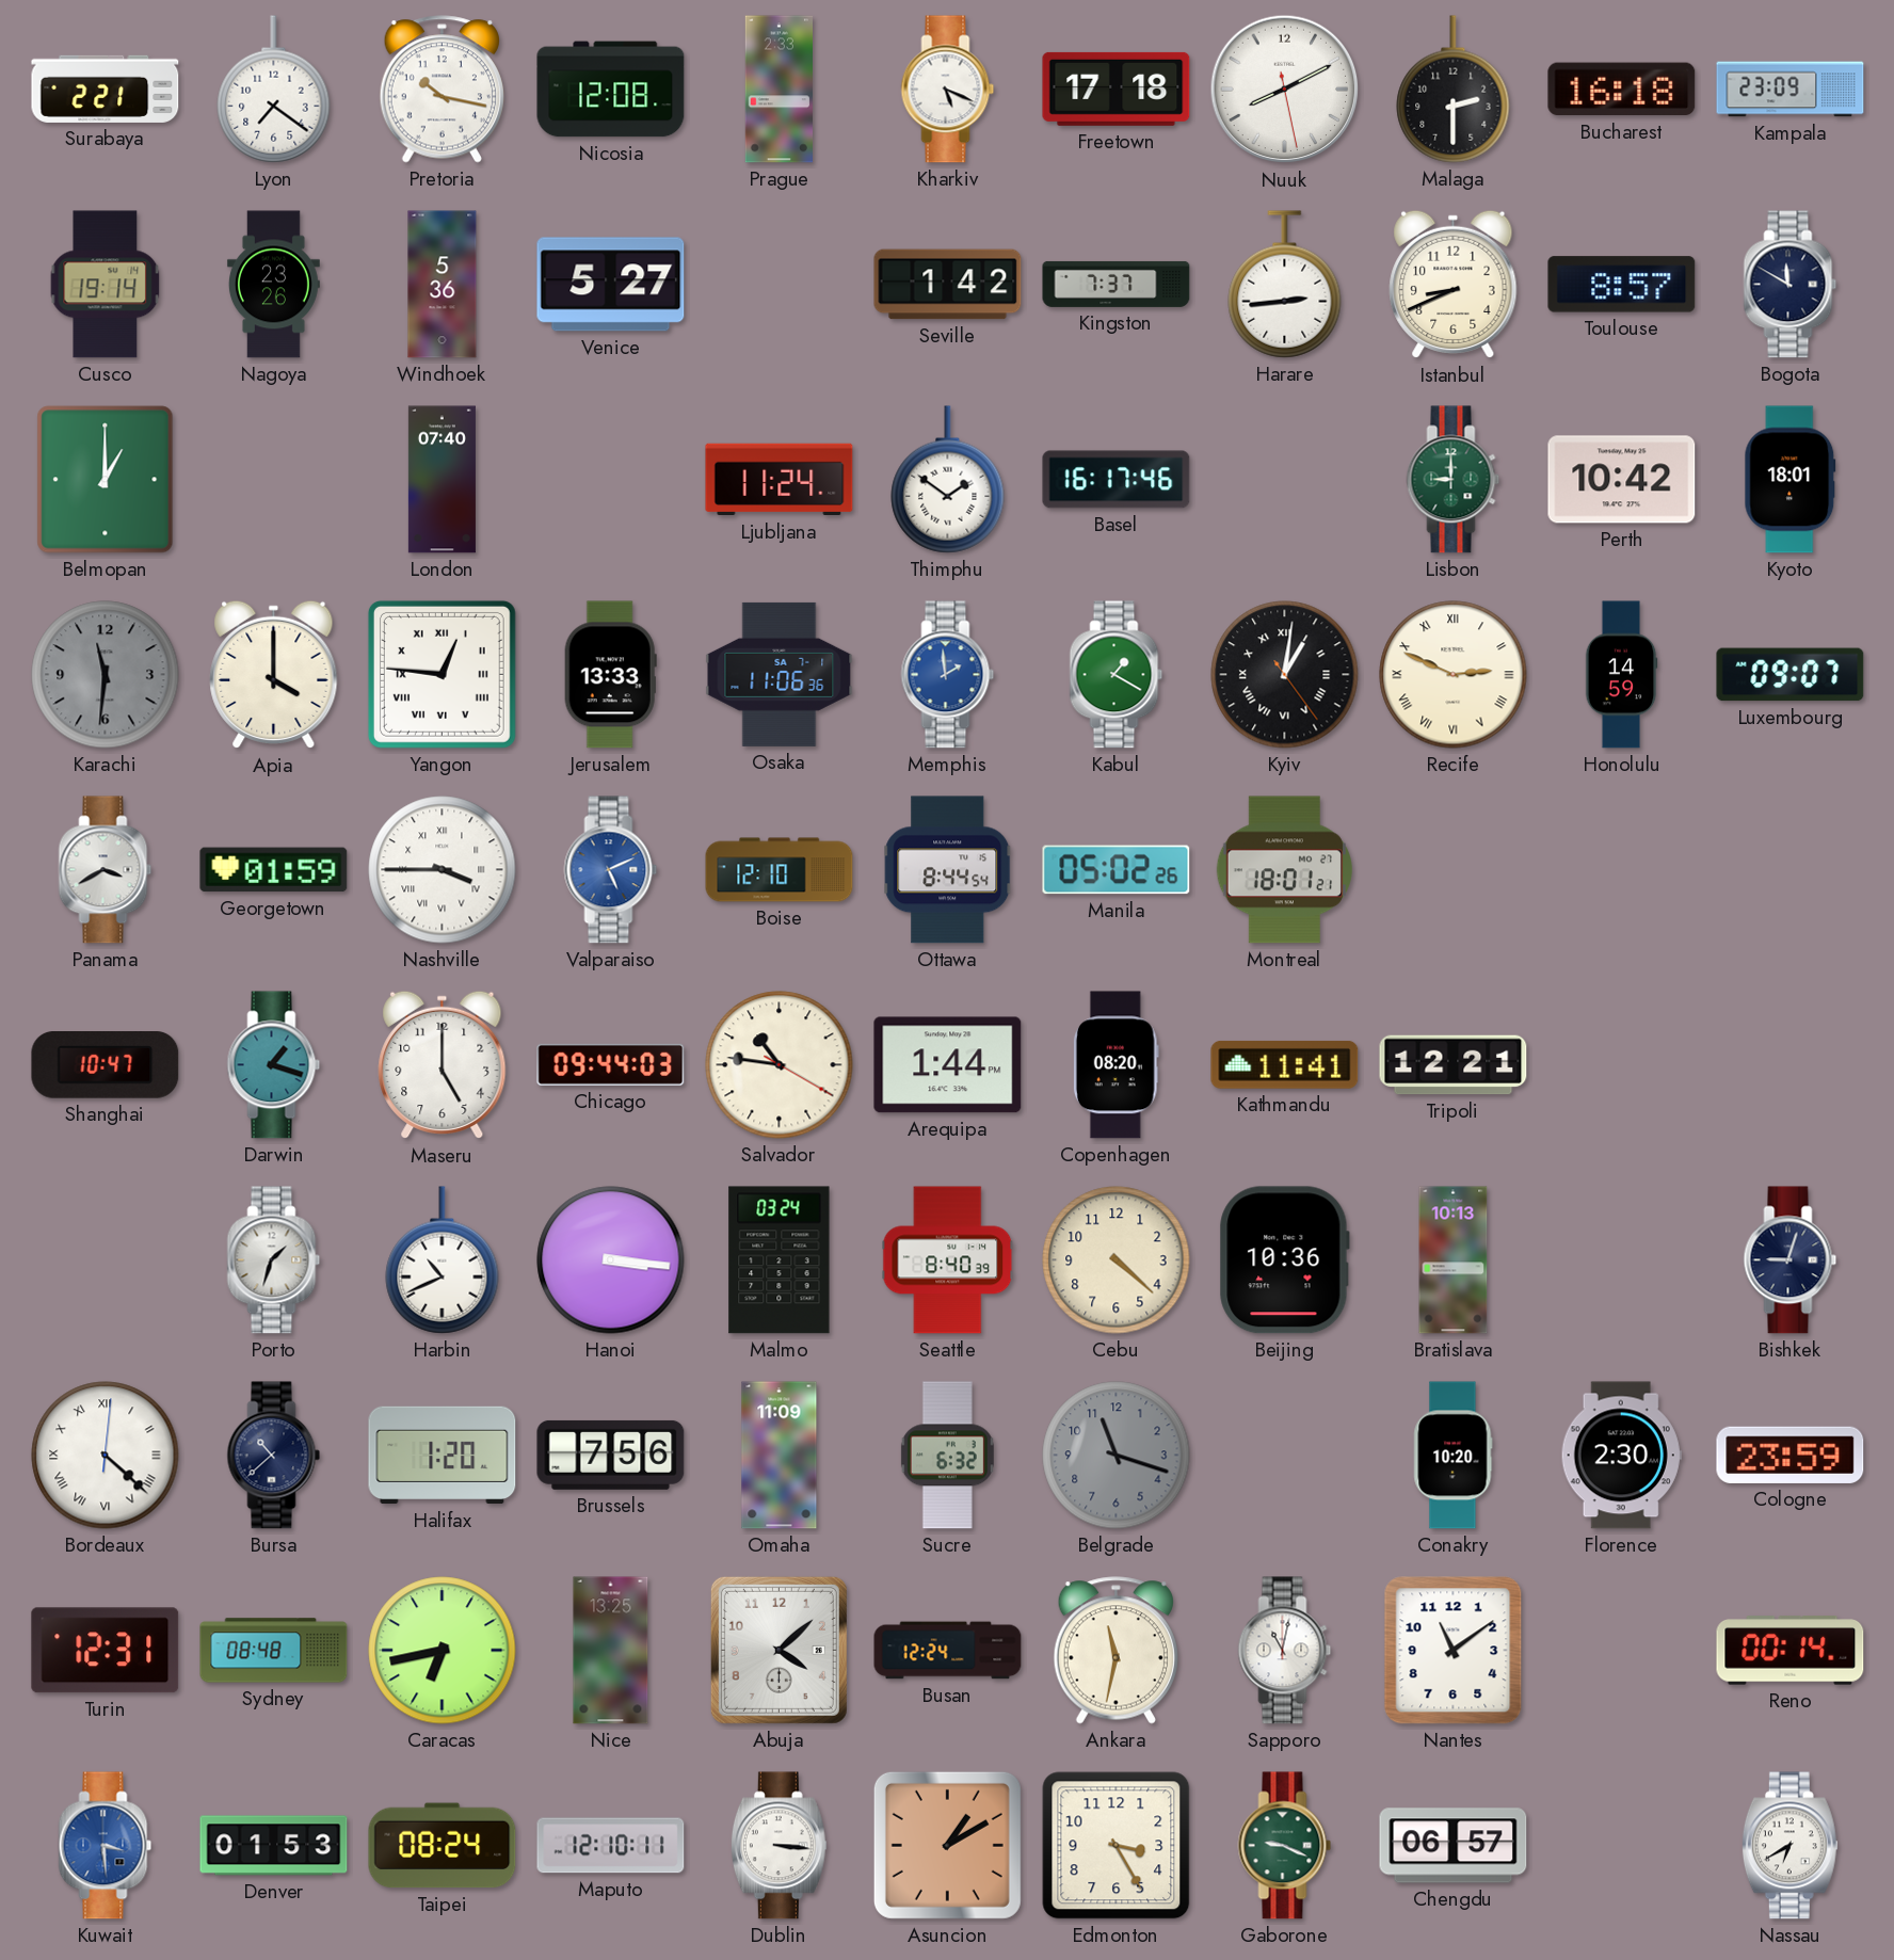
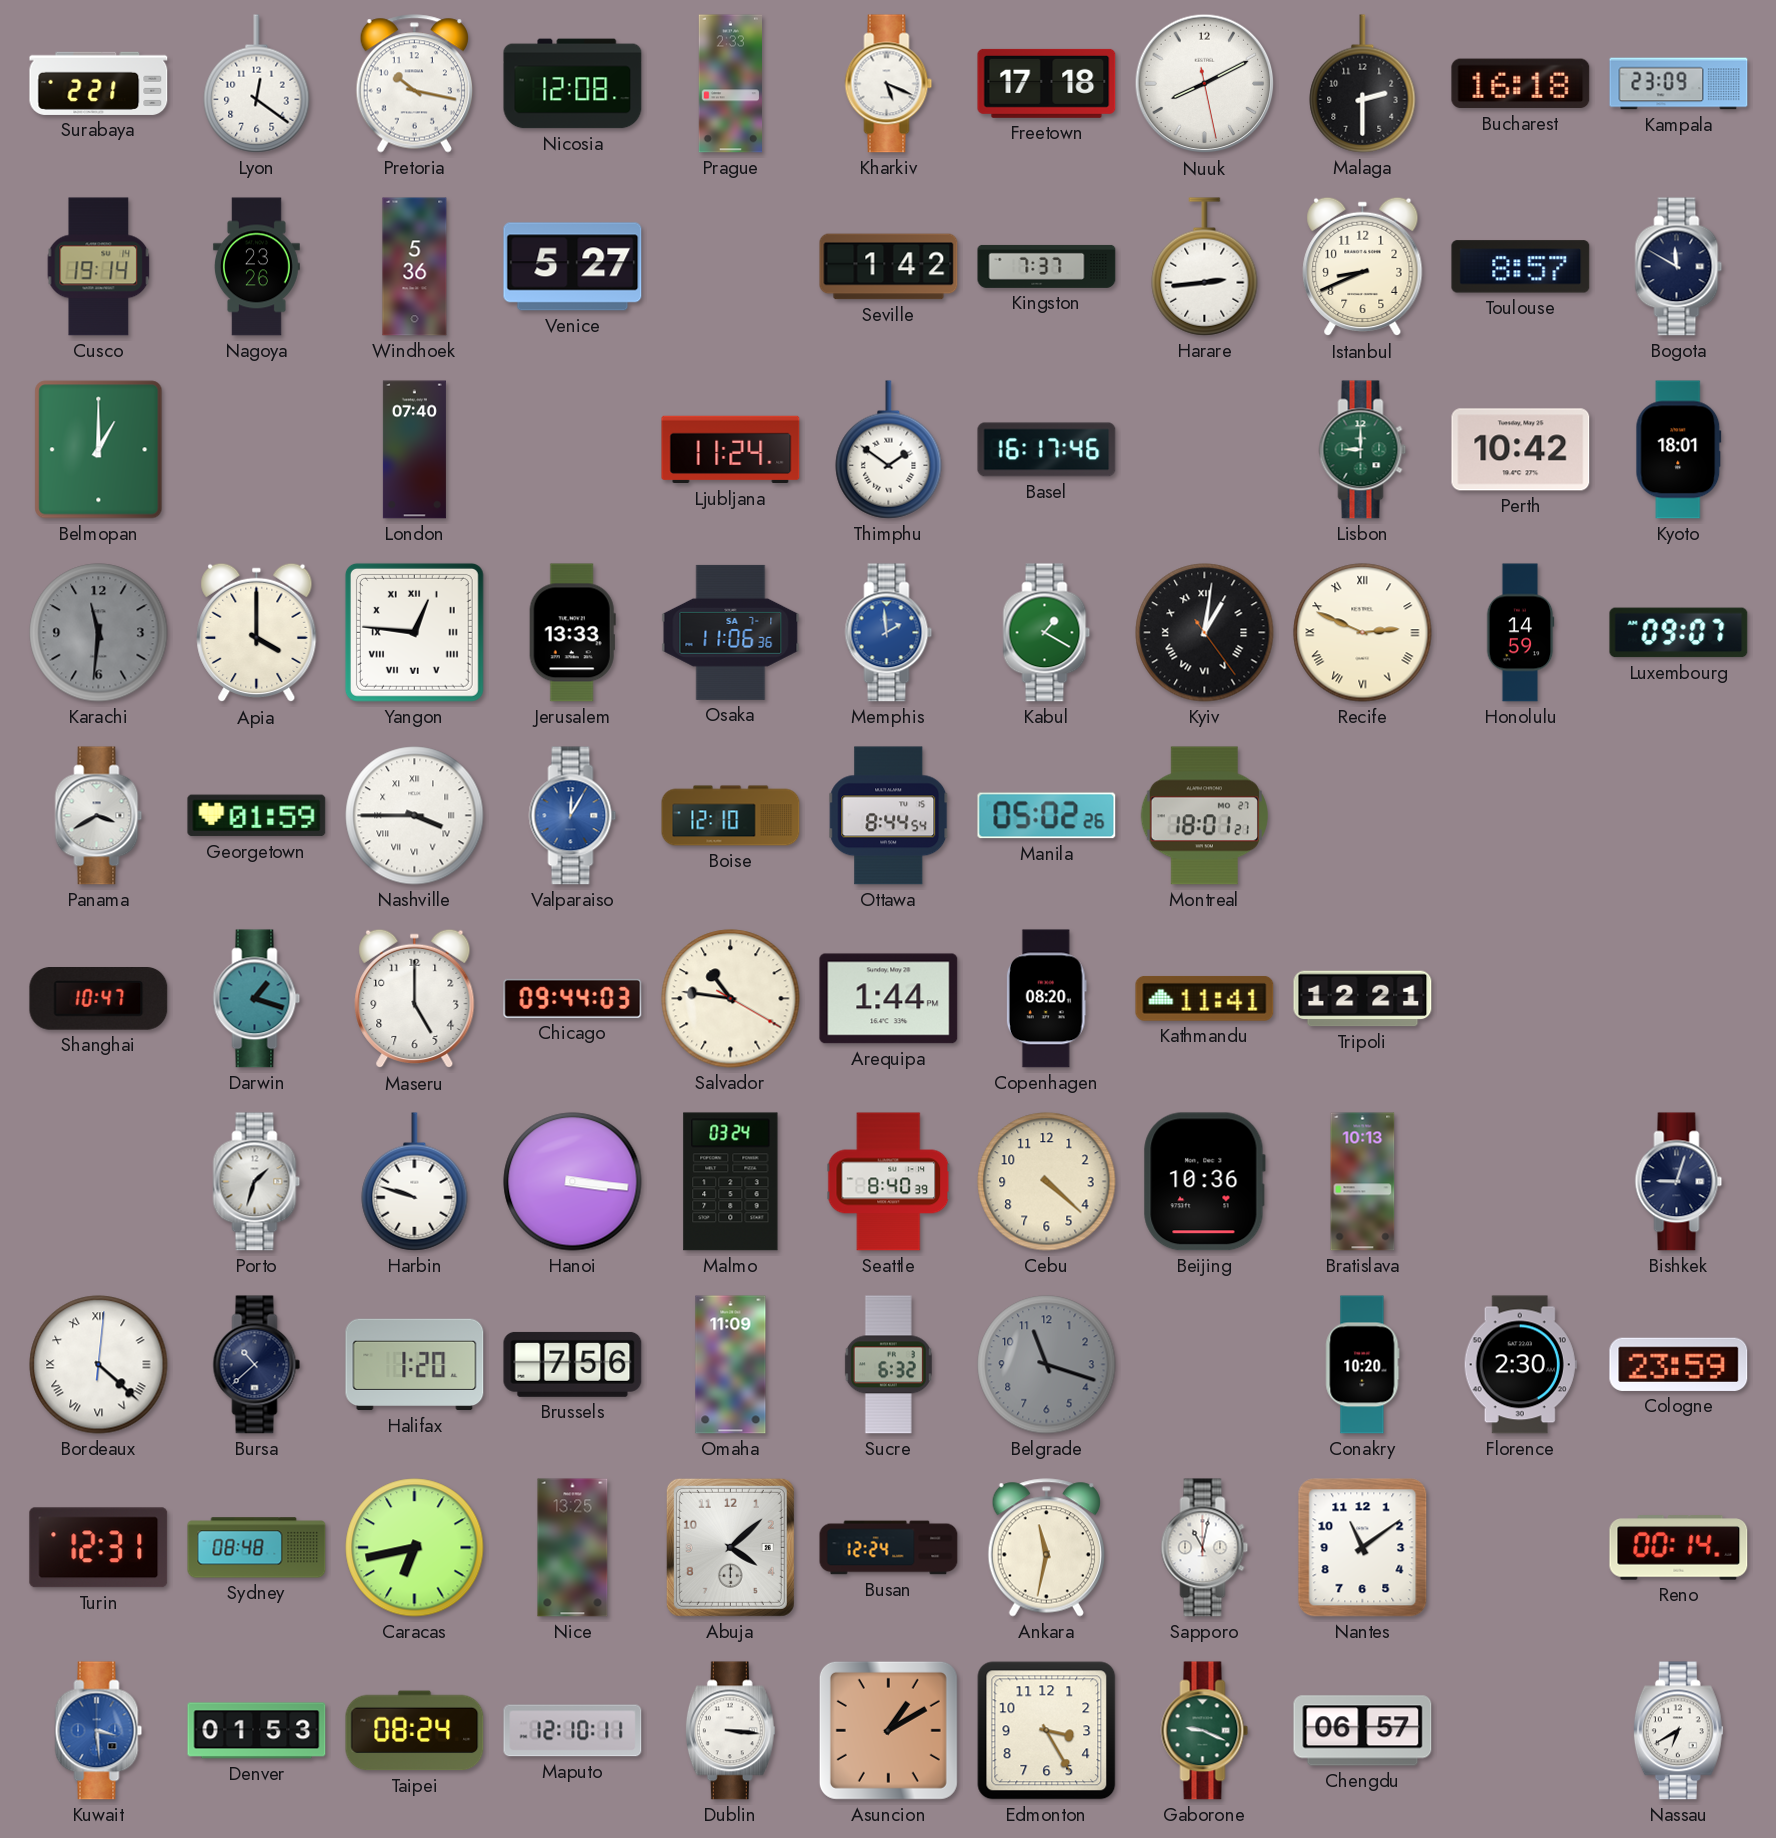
Lyon: 7:21 -> 12:21 (257, 84)
Valparaiso: 5:11 -> 12:05 (573, 816)
Harbin: 10:41 -> 9:48 (415, 1182)
